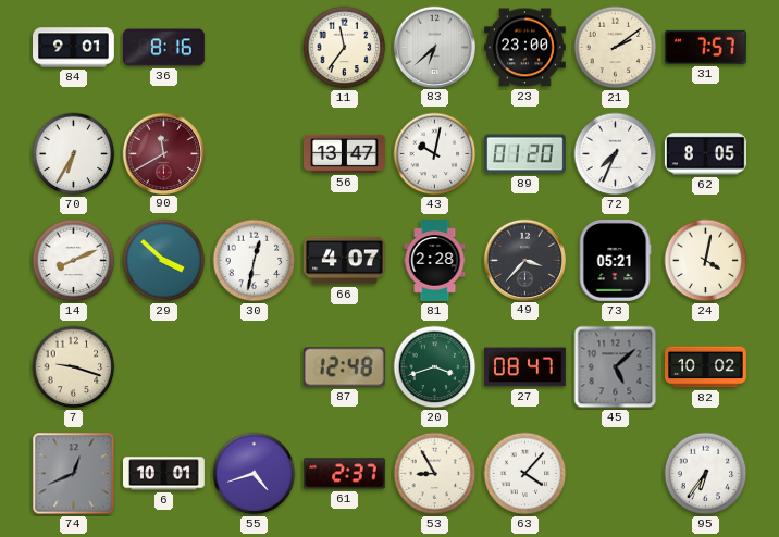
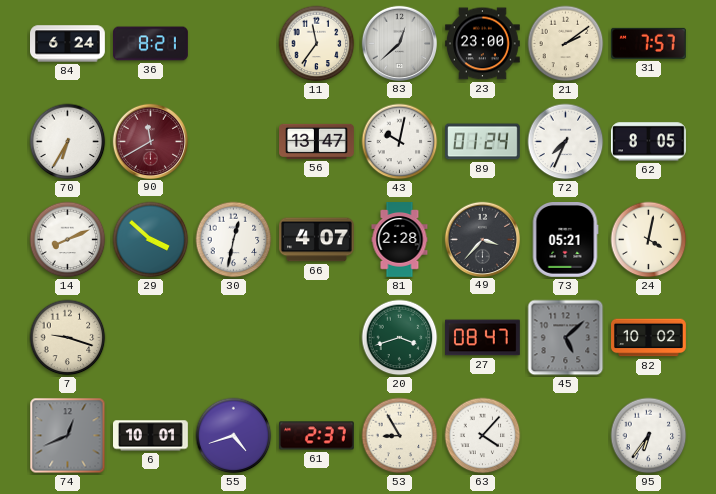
84: 9:01 -> 6:24 (68, 44)
36: 8:16 -> 8:21 (151, 44)
83: 6:38 -> 12:38 (399, 43)
89: 01:20 -> 01:24 (483, 142)
87: 12:48 -> none (344, 367)
